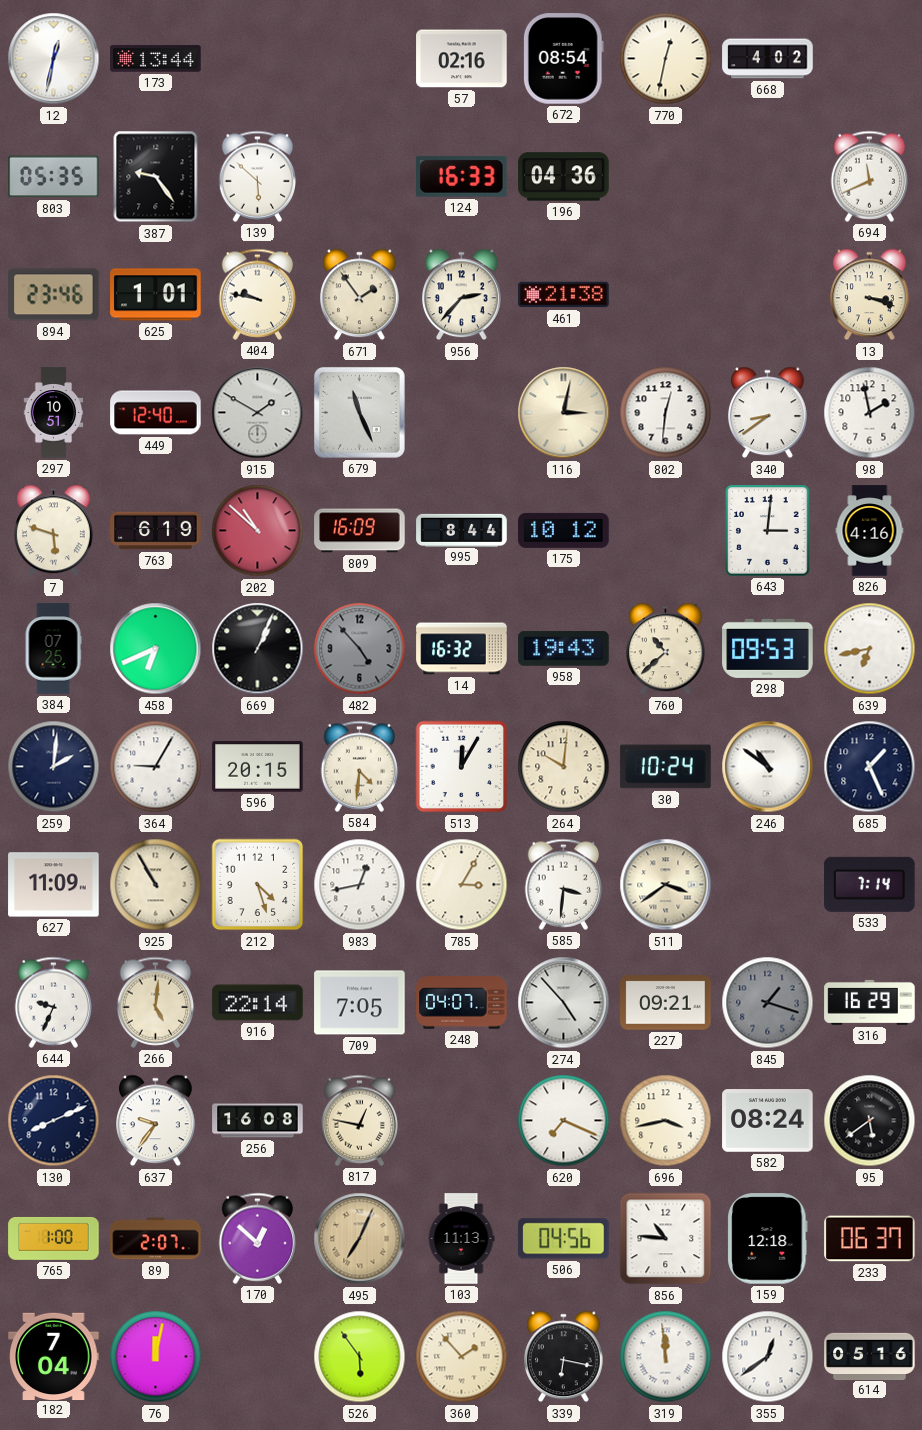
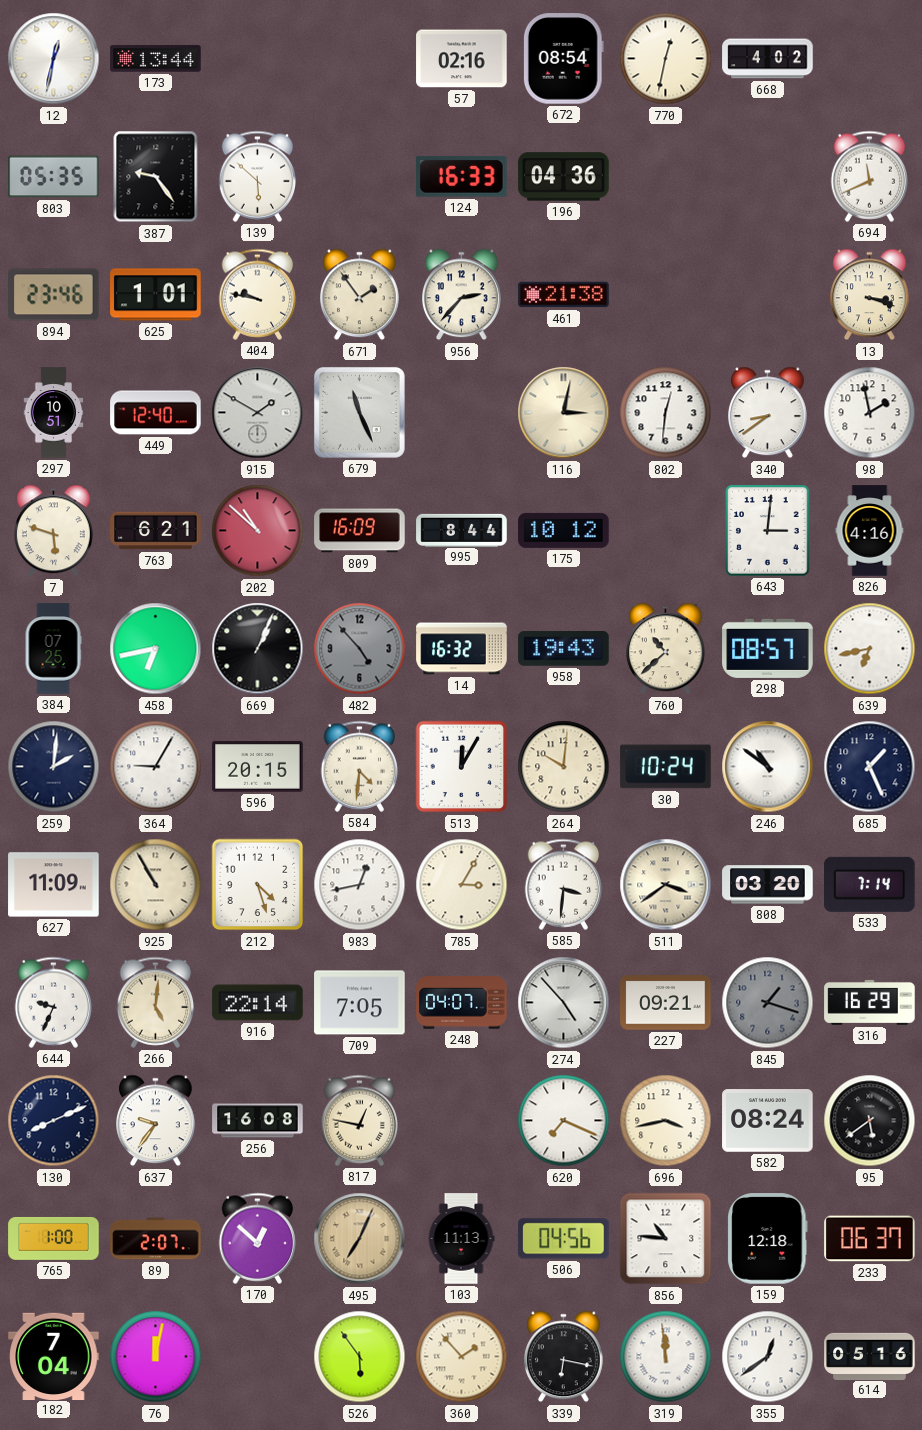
763: 6:19 -> 6:21 (156, 531)
458: 6:41 -> 6:43 (156, 649)
298: 09:53 -> 08:57 (768, 648)
808: none -> 03:20 (768, 885)
